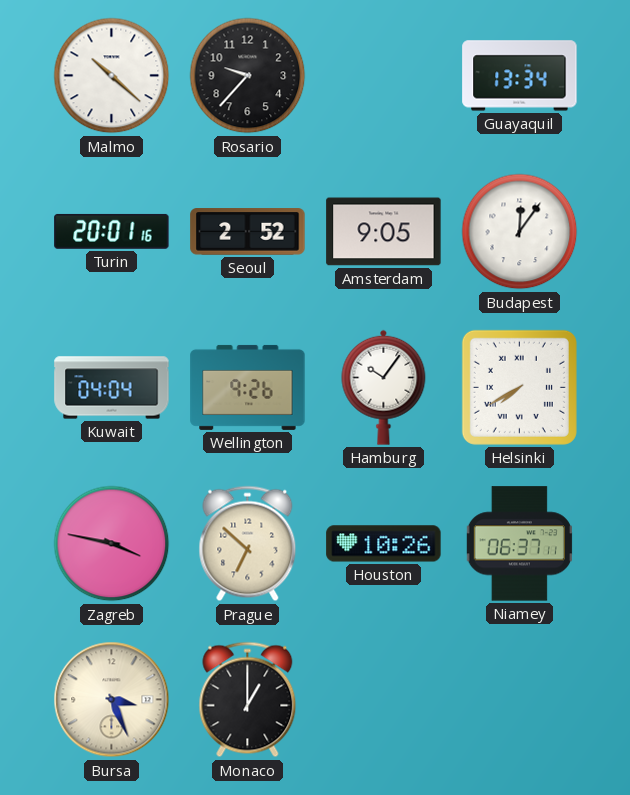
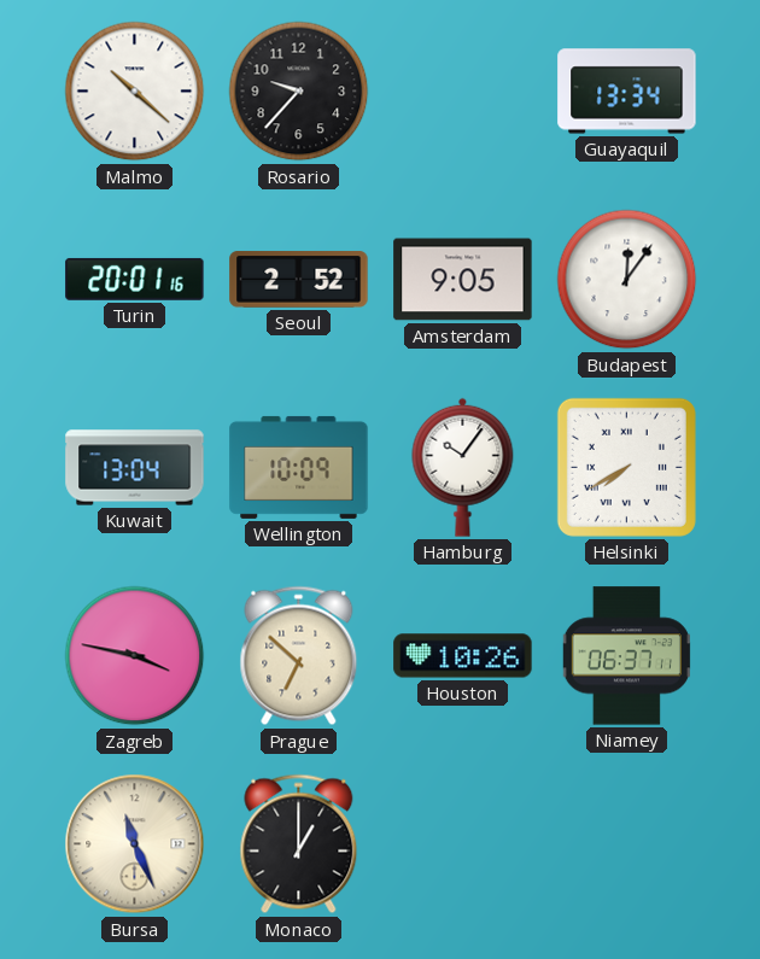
Kuwait: 04:04 -> 13:04 (135, 468)
Wellington: 9:26 -> 10:09 (299, 467)
Bursa: 3:26 -> 11:26 (135, 844)
